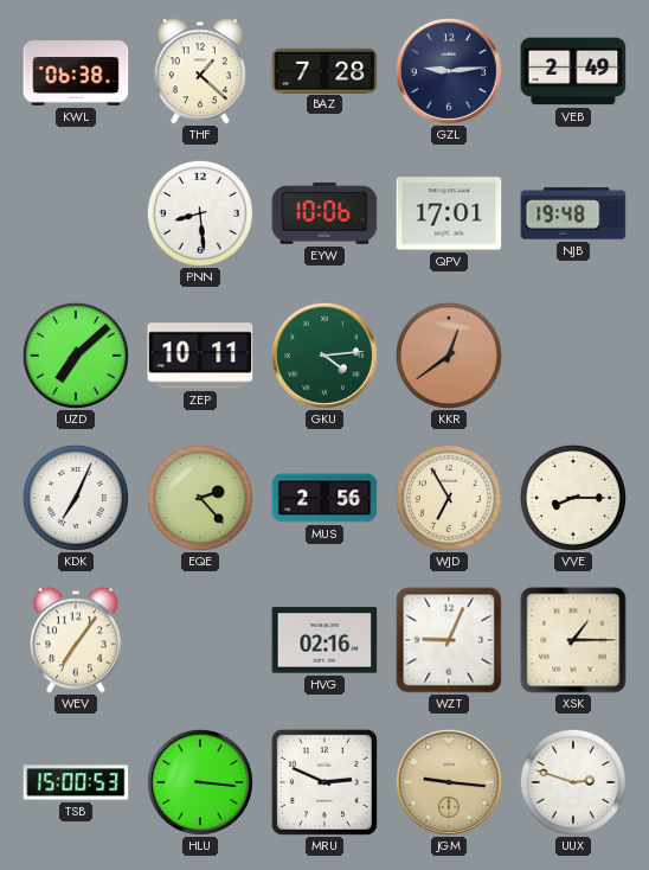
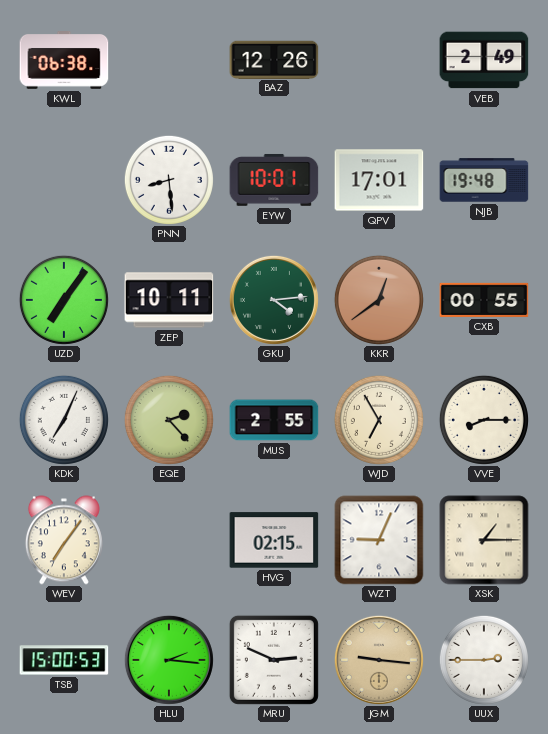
THF: 1:22 -> none (200, 71)
BAZ: 7:28 -> 12:26 (274, 59)
GZL: 9:14 -> none (449, 71)
EYW: 10:06 -> 10:01 (274, 180)
UZD: 7:08 -> 7:06 (64, 300)
CXB: none -> 00:55 (484, 300)
MUS: 2:56 -> 2:55 (274, 420)
HVG: 02:16 -> 02:15 (274, 540)
HLU: 3:16 -> 2:16 (169, 660)
UUX: 2:48 -> 2:45 (484, 660)
